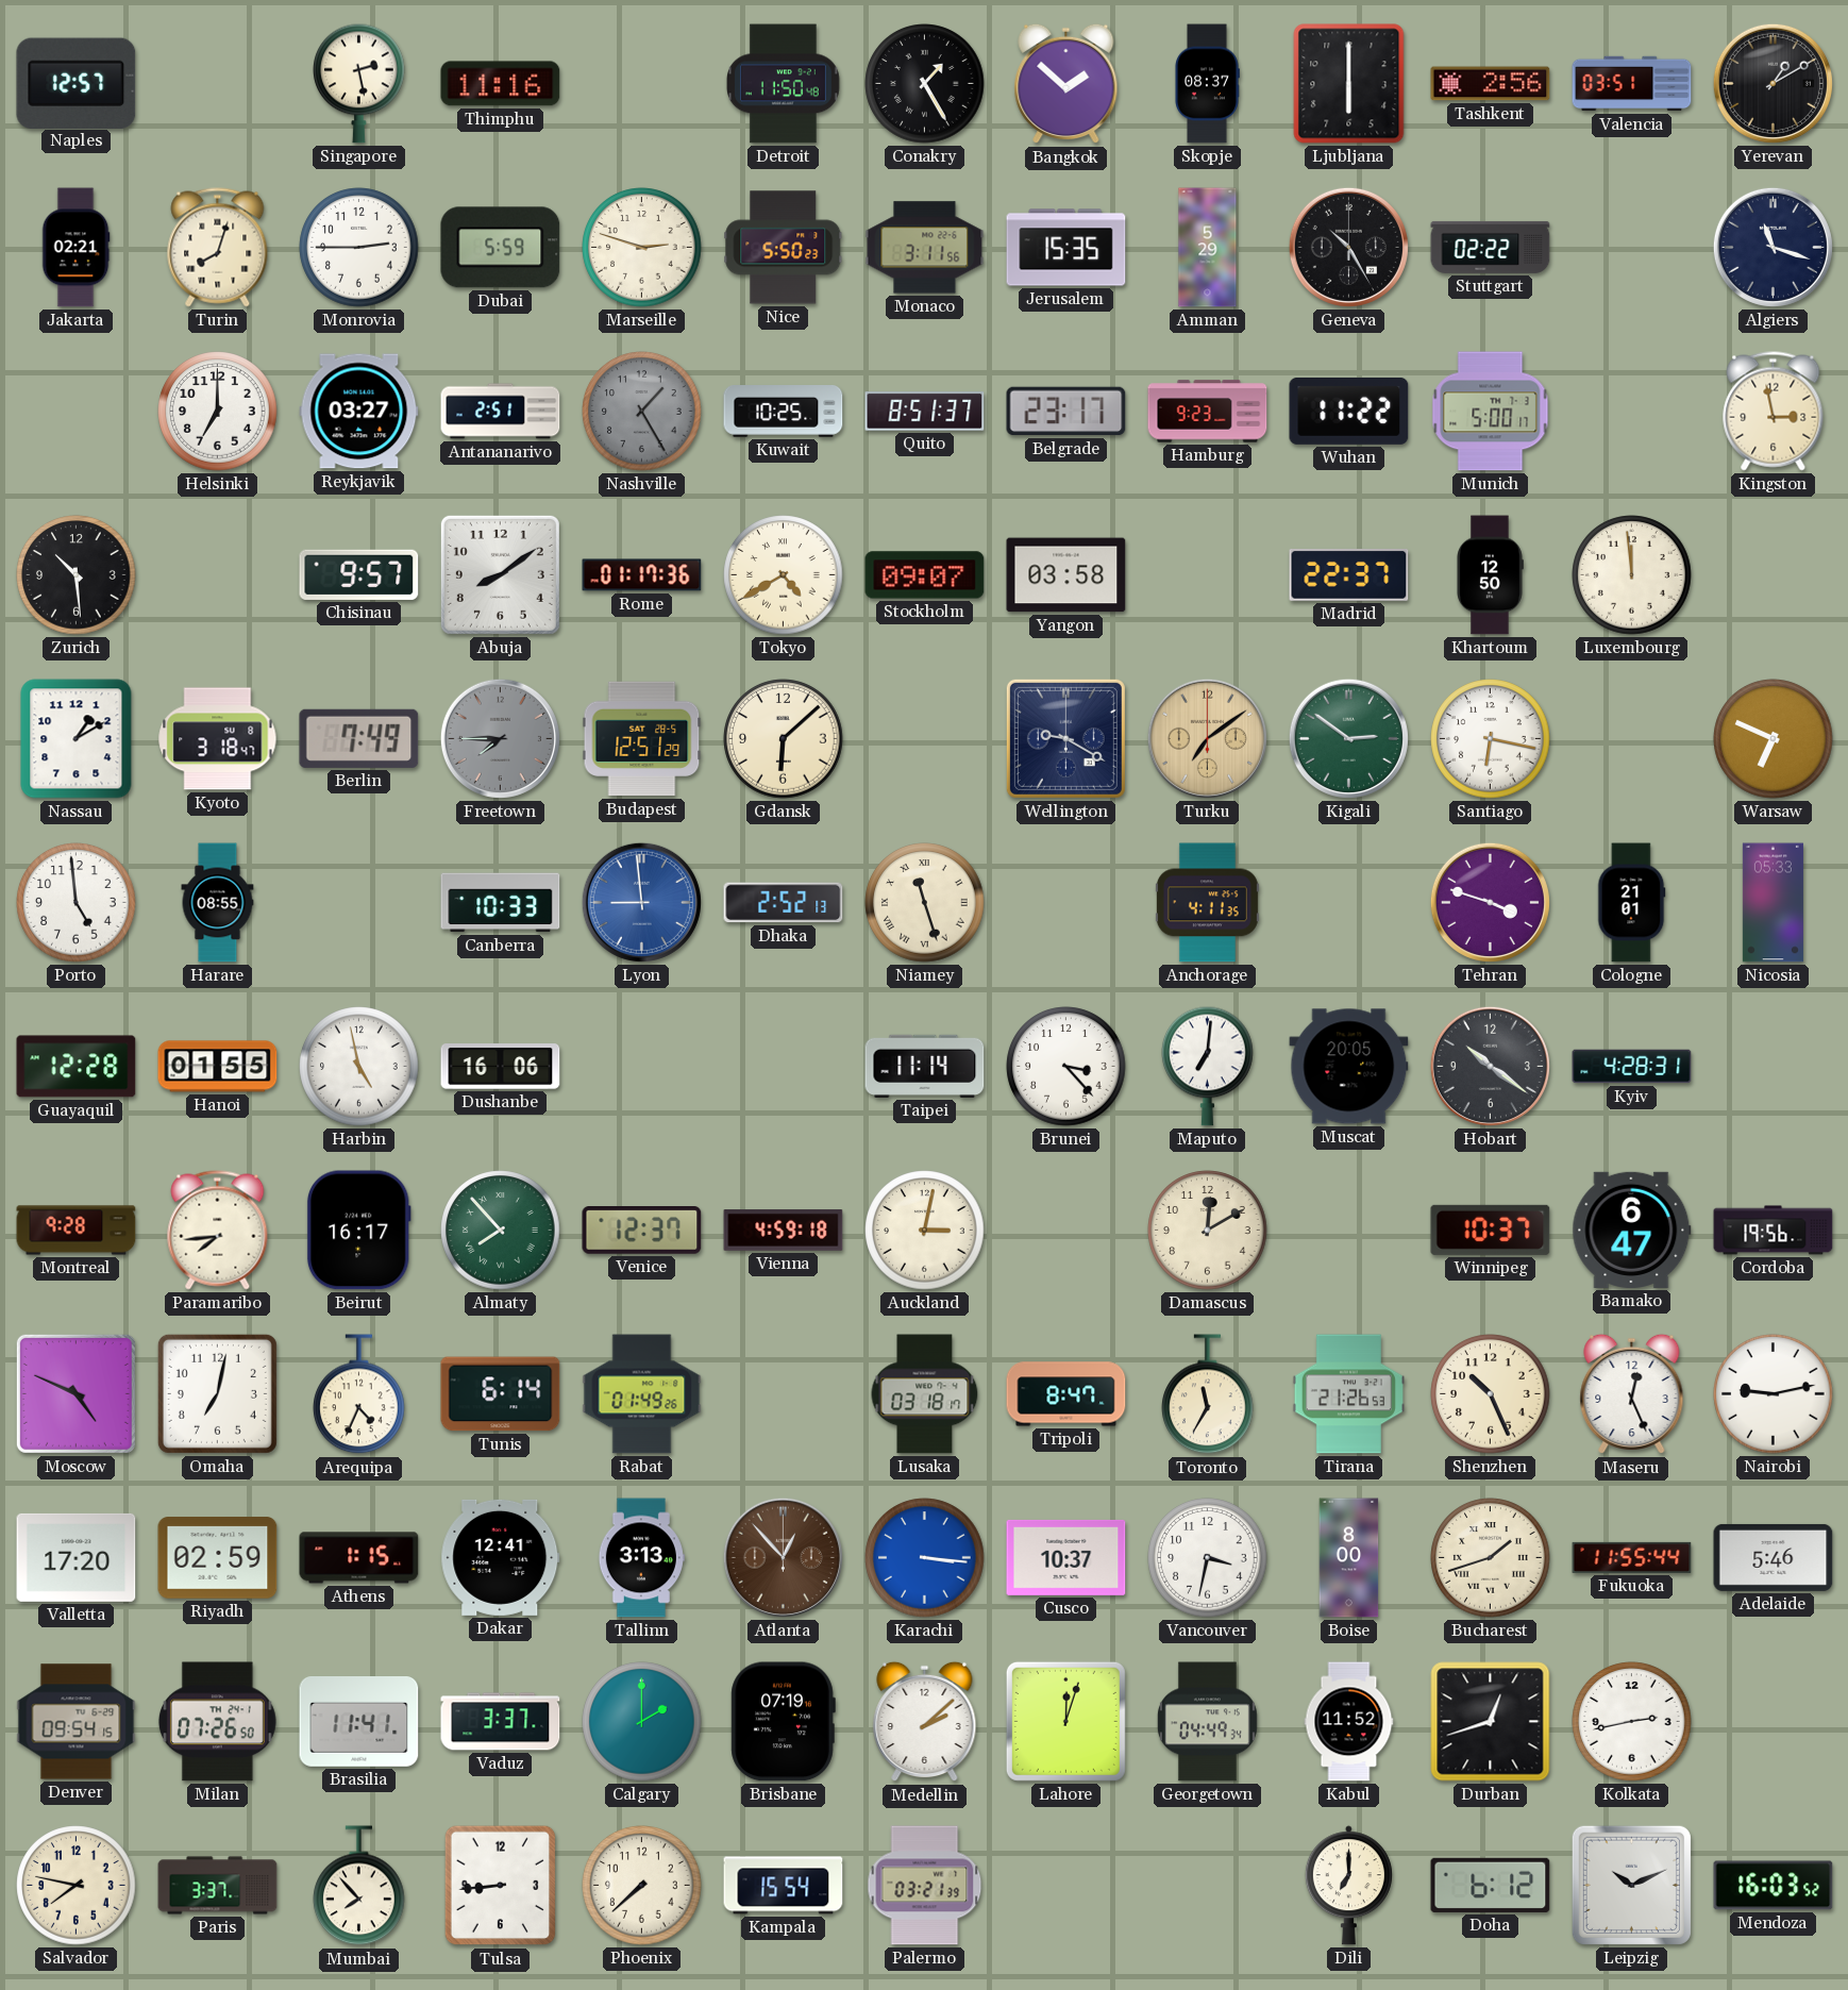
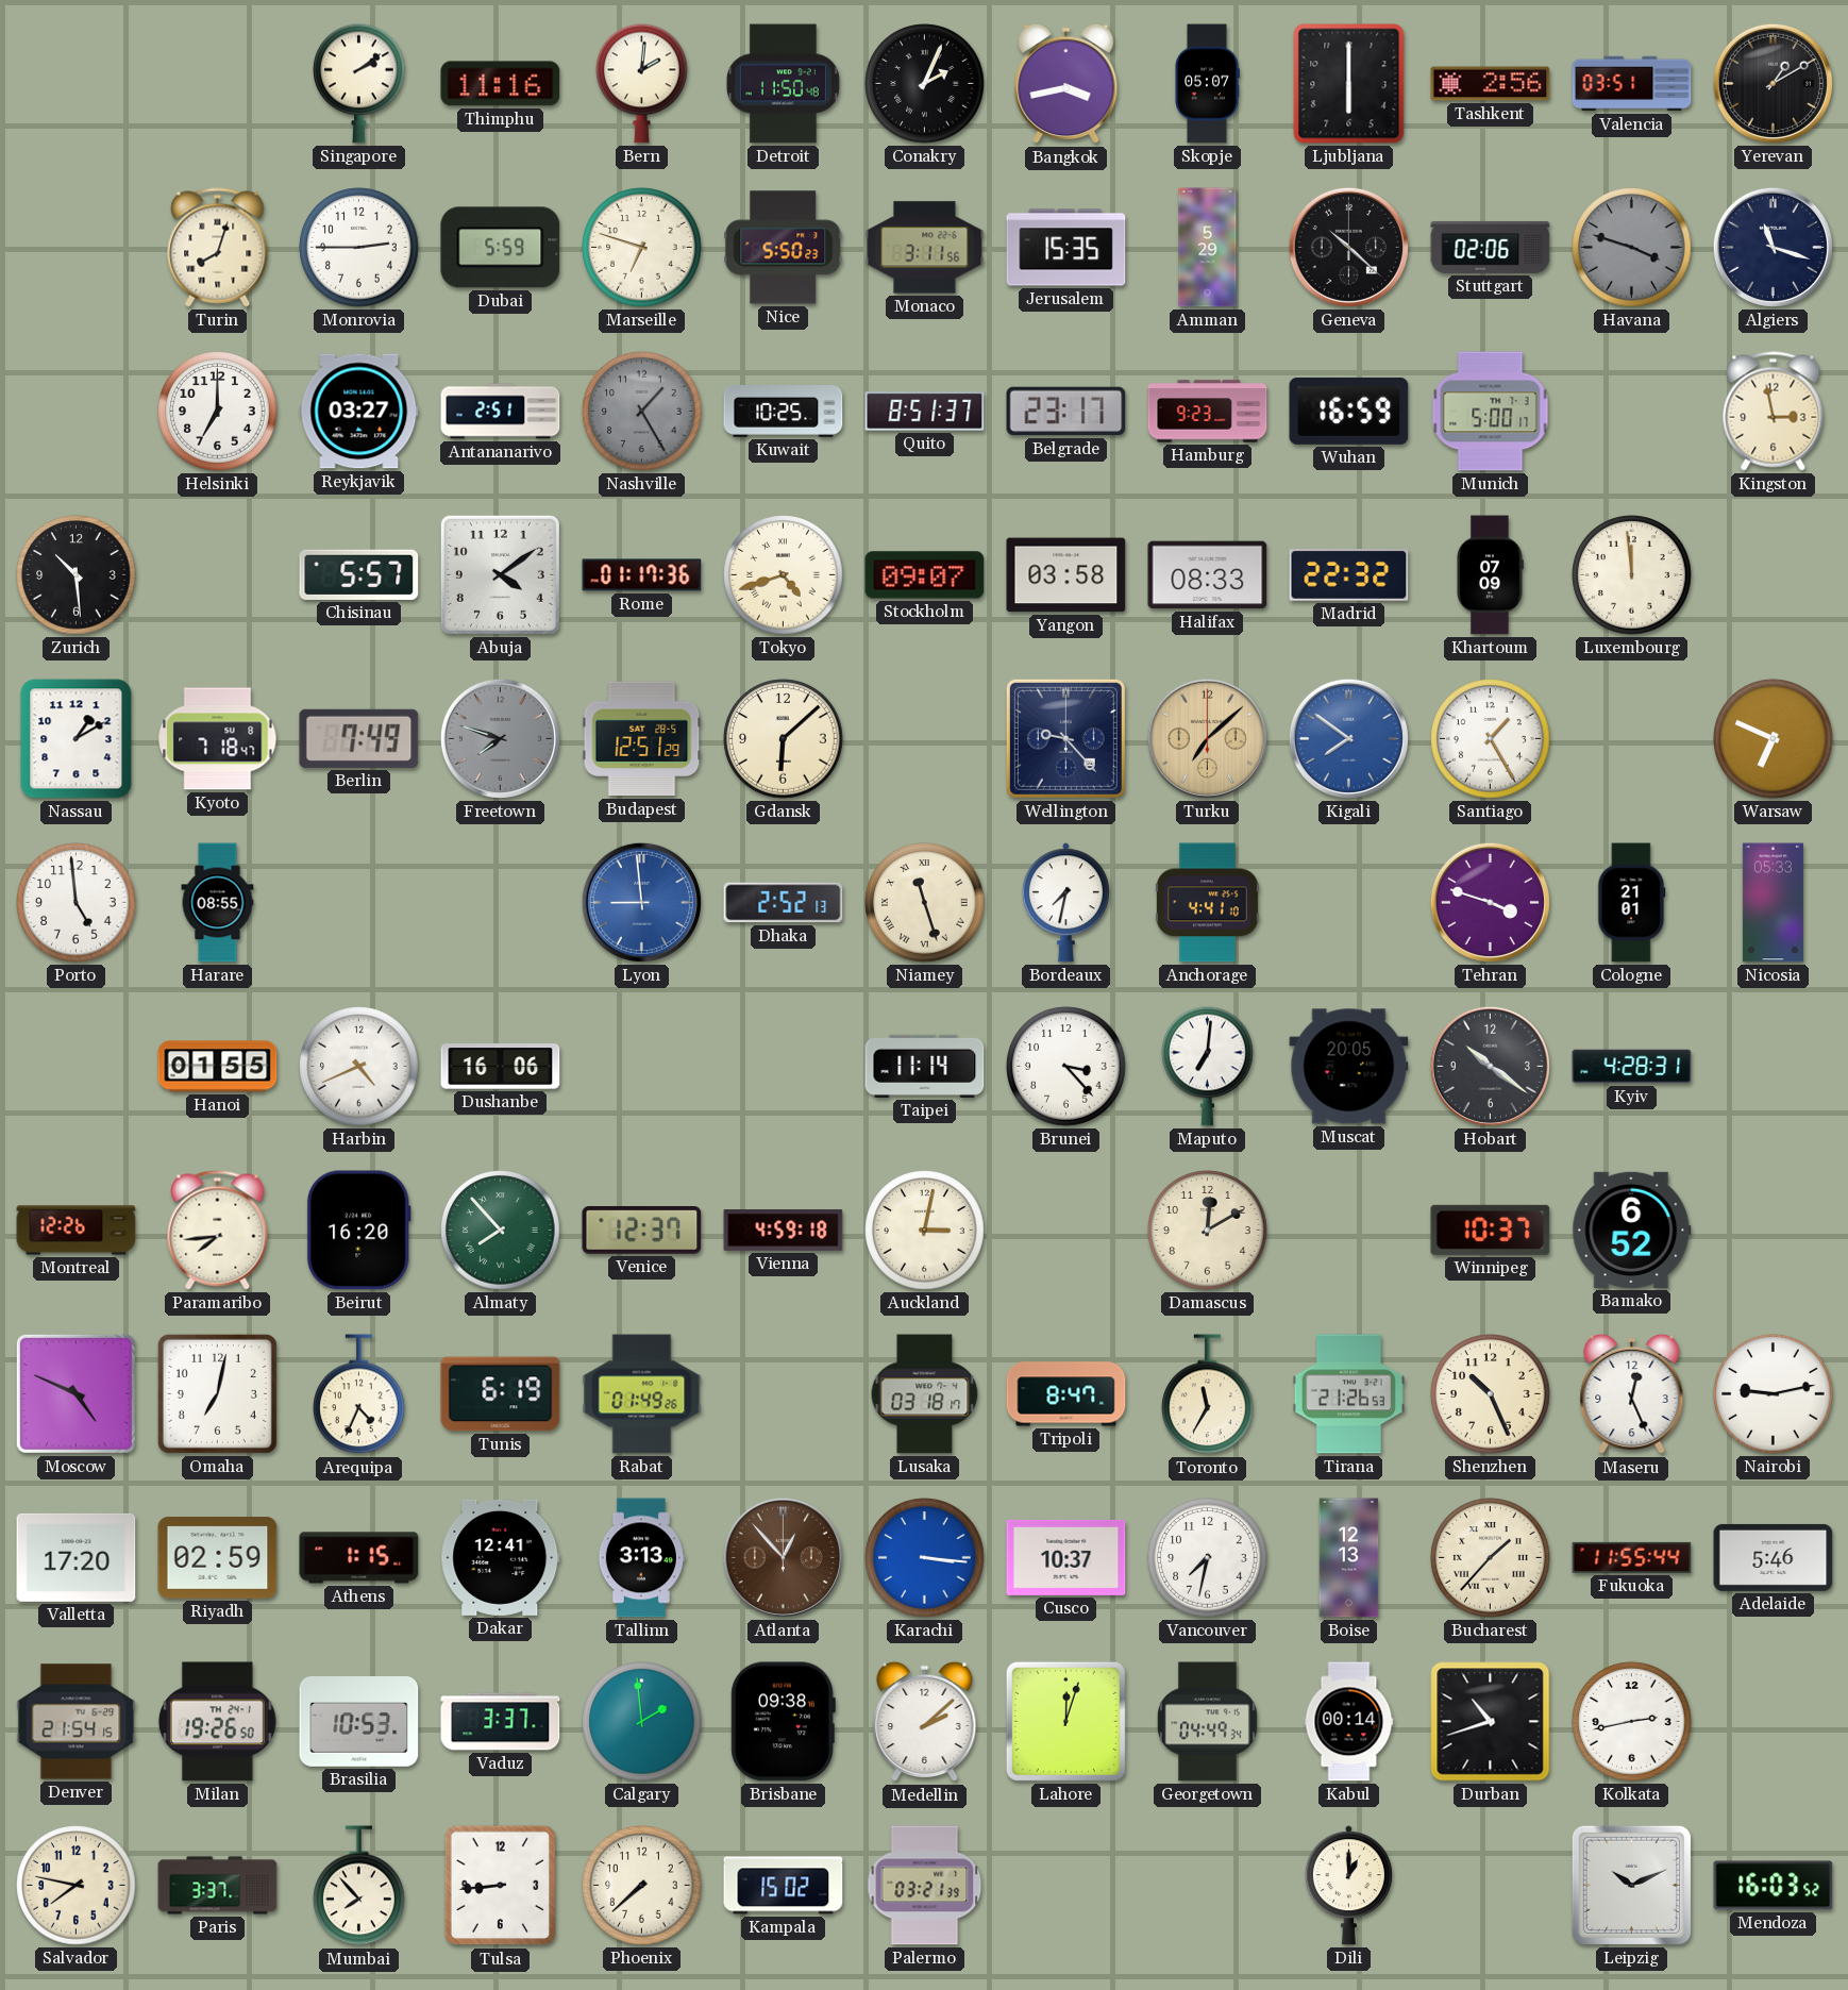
Naples: 12:57 -> none (77, 83)
Singapore: 2:28 -> 2:09 (359, 83)
Bern: none -> 2:01 (642, 83)
Conakry: 1:25 -> 2:04 (925, 84)
Bangkok: 1:52 -> 3:43 (1066, 84)
Skopje: 08:37 -> 05:07 (1207, 84)
Jakarta: 02:21 -> none (75, 248)
Marseille: 2:48 -> 6:48 (642, 248)
Geneva: 10:25 -> 10:22 (1348, 247)
Stuttgart: 02:22 -> 02:06 (1491, 247)
Havana: none -> 3:48 (1632, 248)
Wuhan: 11:22 -> 16:59 (1349, 411)
Chisinau: 9:57 -> 5:57 (359, 574)
Abuja: 8:09 -> 4:09 (500, 574)
Tokyo: 4:40 -> 4:42 (784, 575)
Halifax: none -> 08:33 (1208, 575)
Madrid: 22:37 -> 22:32 (1349, 575)
Khartoum: 12:50 -> 07:09 (1490, 575)
Kyoto: 3:18 -> 7:18 (218, 739)
Freetown: 7:45 -> 7:48 (500, 738)
Wellington: 9:20 -> 9:23 (1065, 738)
Turku: 7:09 -> 7:08 (1207, 738)
Kigali: 2:51 -> 7:51 (1348, 738)
Kigali dial: green -> blue (1348, 738)
Santiago: 6:17 -> 1:25 (1491, 739)
Canberra: 10:33 -> none (501, 903)
Bordeaux: none -> 7:32 (1065, 903)
Anchorage: 4:11 -> 4:41 (1207, 903)
Guayaquil: 12:28 -> none (77, 1067)
Harbin: 4:58 -> 4:41 (359, 1067)
Montreal: 9:28 -> 12:26 (77, 1231)
Beirut: 16:17 -> 16:20 (358, 1231)
Bamako: 6:47 -> 6:52 (1632, 1230)
Cordoba: 19:56 -> none (1774, 1231)
Tunis: 6:14 -> 6:19 (501, 1394)
Vancouver: 3:32 -> 7:32 (1208, 1558)
Boise: 8:00 -> 12:13 (1349, 1558)
Bucharest: 1:42 -> 1:37 (1491, 1558)
Denver: 09:54 -> 21:54 (77, 1722)
Milan: 07:26 -> 19:26 (217, 1722)
Brasilia: 11:41 -> 10:53 (359, 1722)
Calgary: 2:00 -> 1:59 (642, 1722)
Brisbane: 07:19 -> 09:38 (783, 1722)
Kabul: 11:52 -> 00:14 (1349, 1722)
Durban: 12:42 -> 10:42 (1491, 1722)
Kampala: 15:54 -> 15:02 (784, 1886)
Dili: 7:00 -> 1:00 (1348, 1886)
Doha: 6:12 -> none (1491, 1885)
